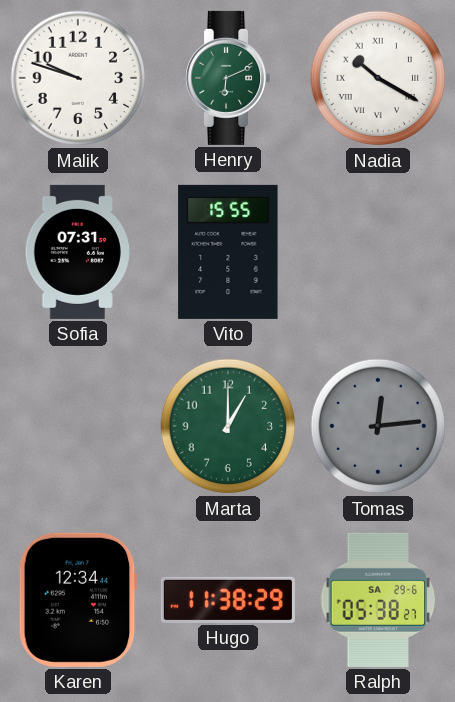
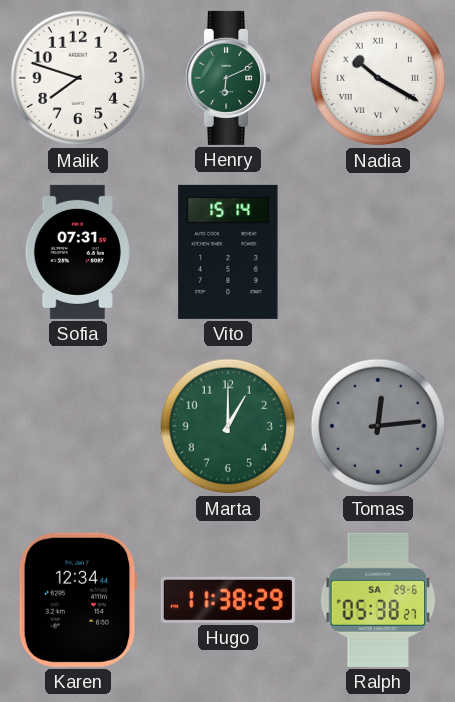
Malik: 9:48 -> 7:48 (78, 78)
Vito: 15:55 -> 15:14 (228, 252)
